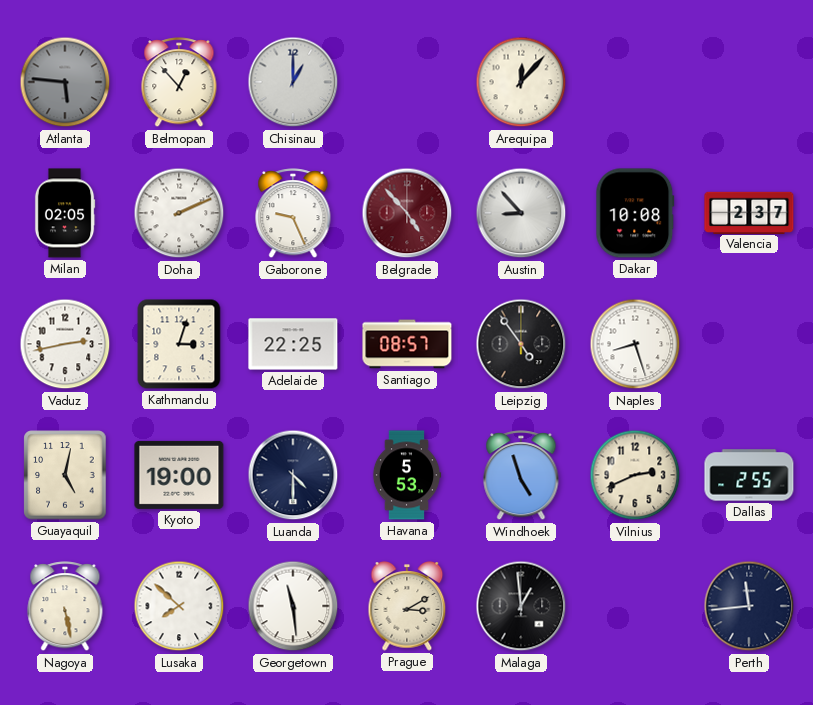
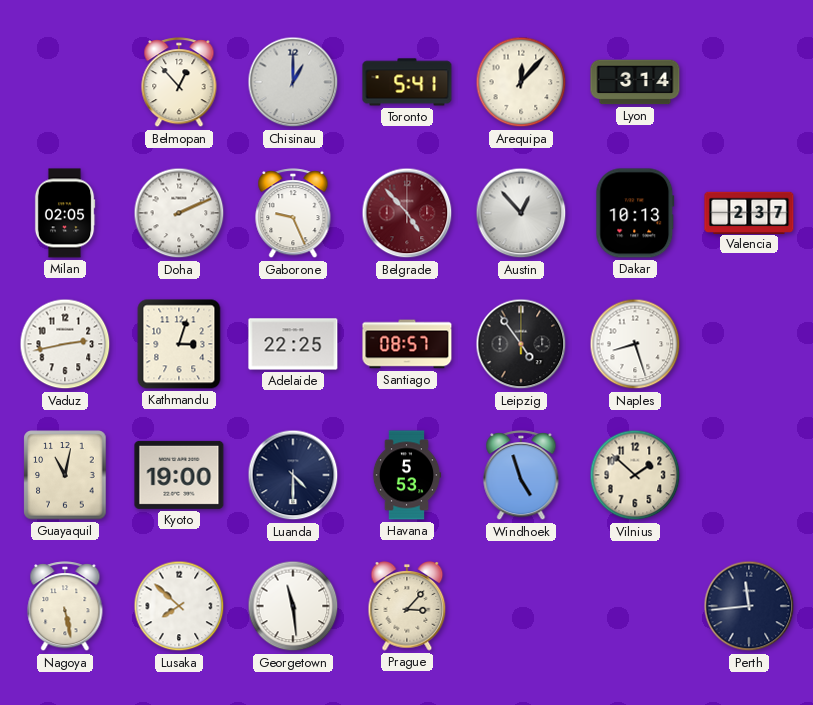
Atlanta: 5:46 -> none (65, 82)
Toronto: none -> 5:41 (407, 82)
Lyon: none -> 3:14 (635, 82)
Austin: 8:53 -> 12:53 (521, 213)
Dakar: 10:08 -> 10:13 (635, 213)
Guayaquil: 5:02 -> 11:02 (65, 475)
Vilnius: 2:41 -> 1:52 (635, 475)
Dallas: 2:55 -> none (749, 475)
Prague: 3:10 -> 3:07 (407, 606)
Malaga: 12:59 -> none (521, 606)
